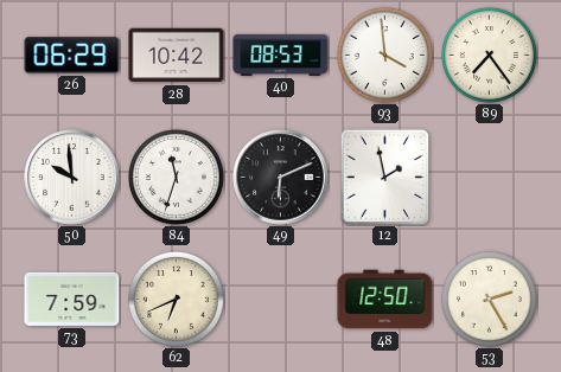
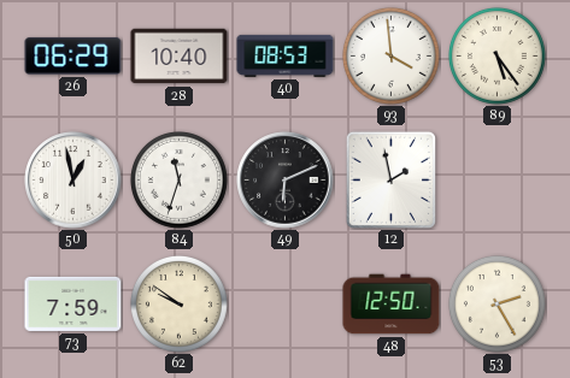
28: 10:42 -> 10:40 (180, 57)
89: 7:24 -> 5:24 (498, 57)
50: 9:59 -> 12:58 (74, 181)
62: 6:41 -> 9:51 (180, 305)
